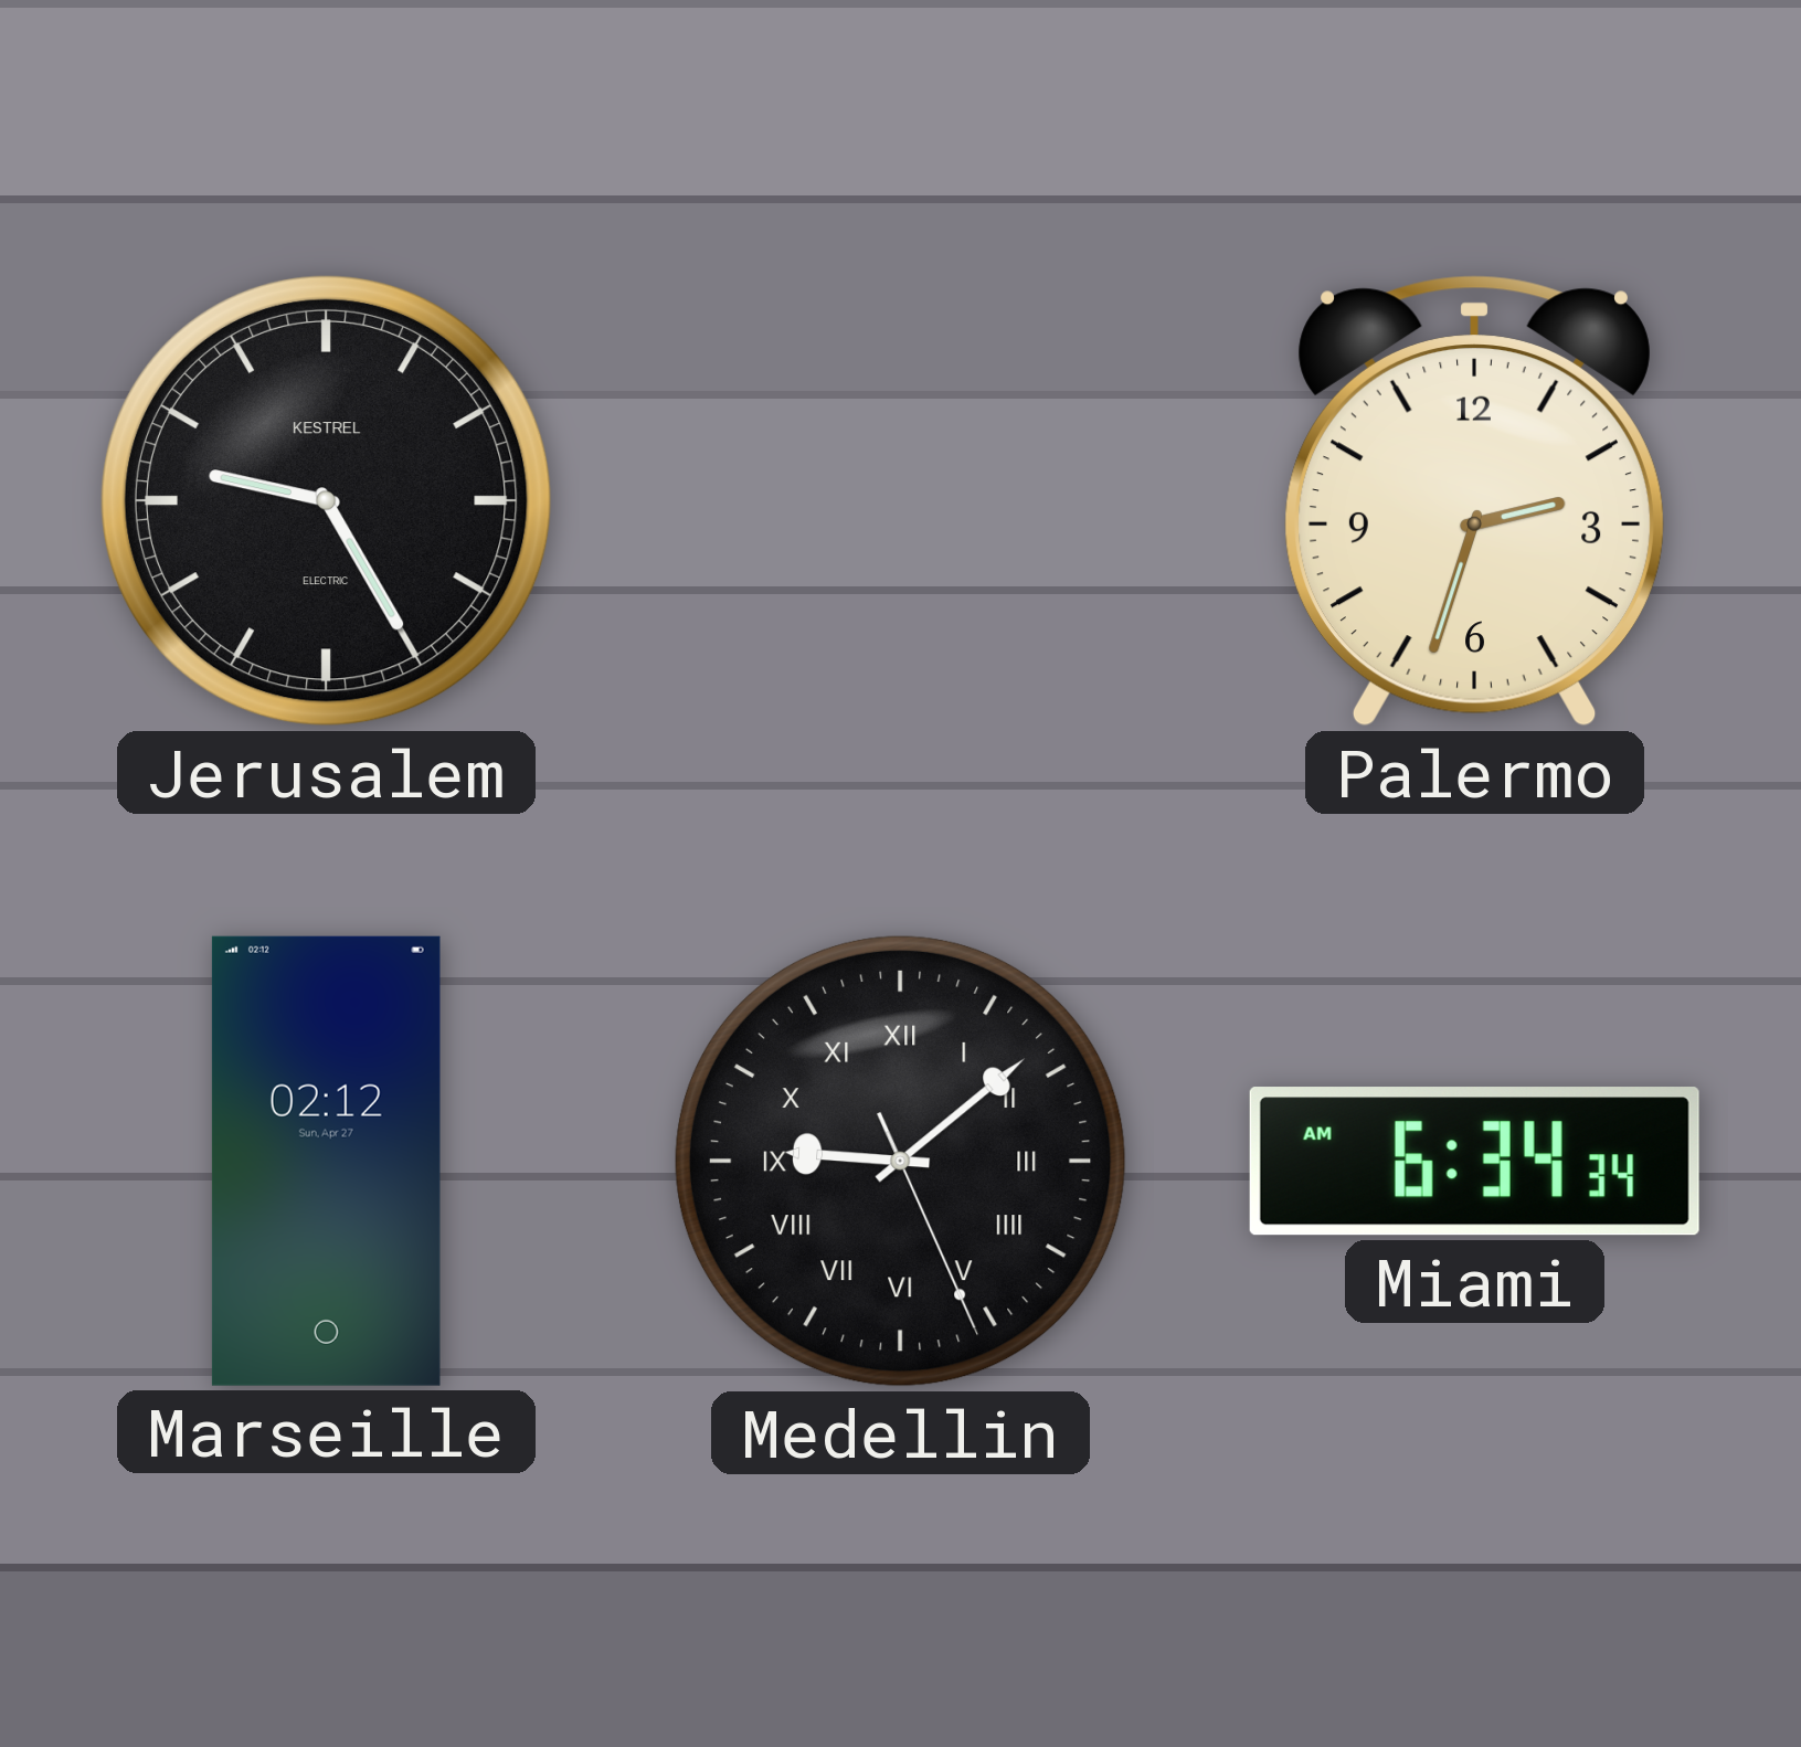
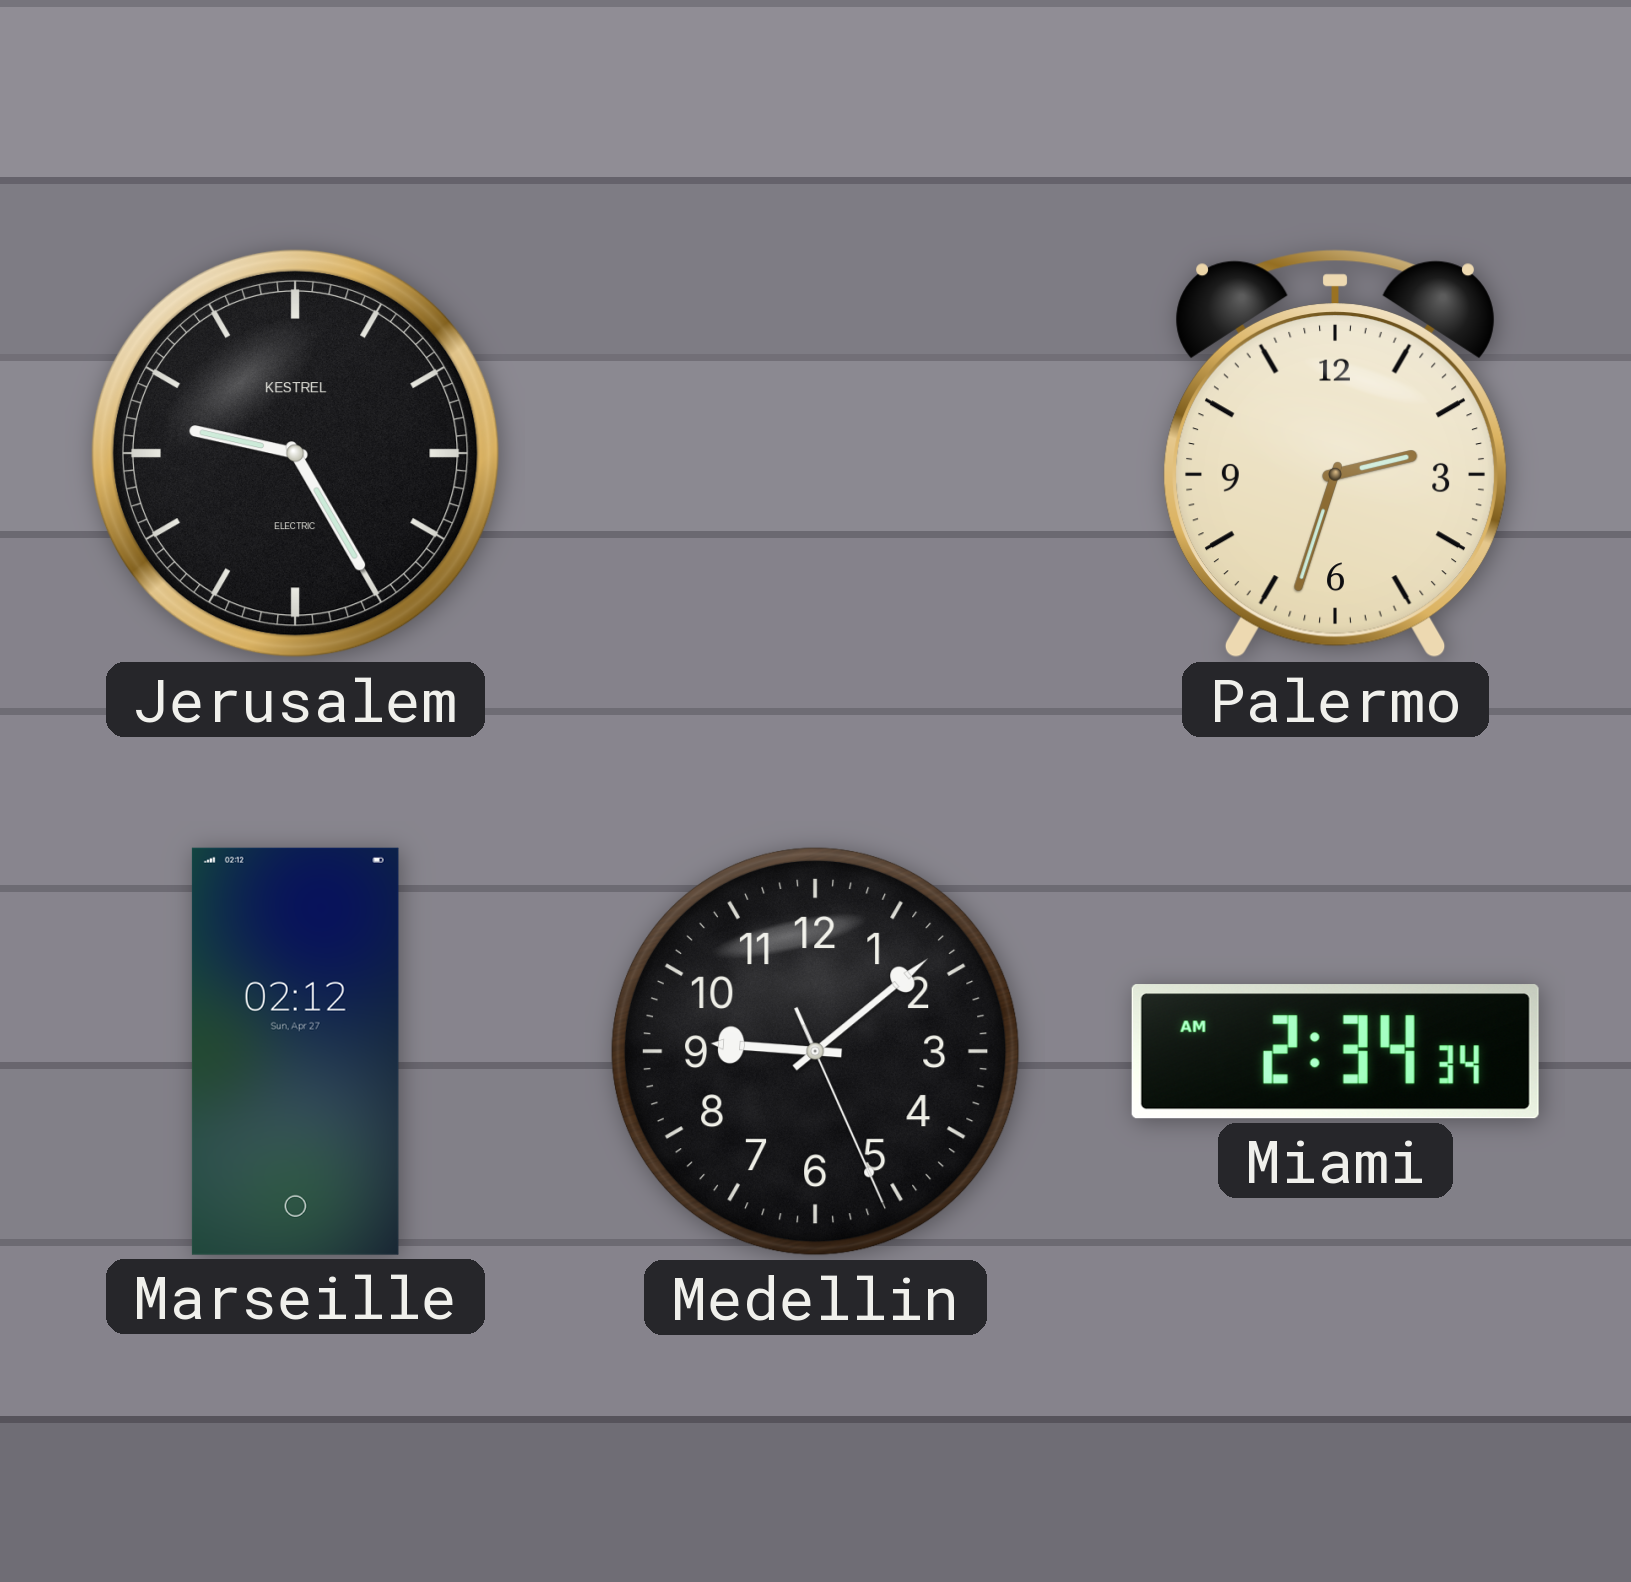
Medellin numerals: Roman -> Arabic (815, 1051)
Miami: 6:34 -> 2:34 (1335, 1052)
